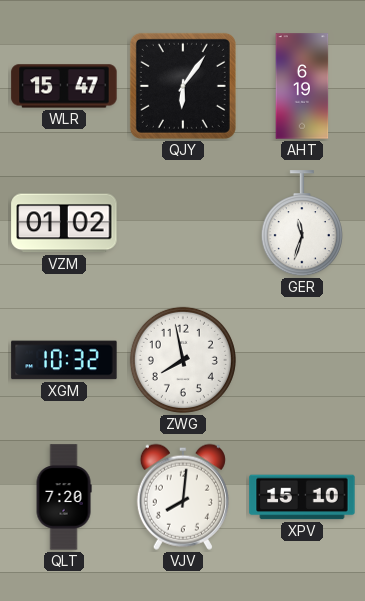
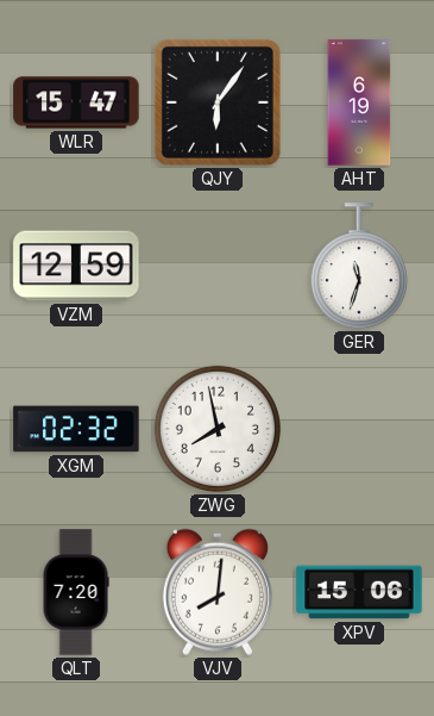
VZM: 01:02 -> 12:59 (76, 266)
XGM: 10:32 -> 02:32 (76, 429)
XPV: 15:10 -> 15:06 (359, 592)
